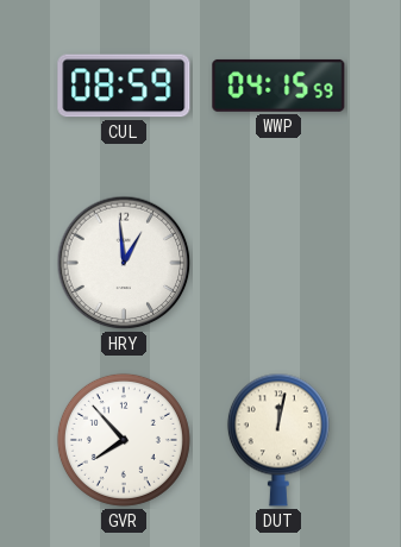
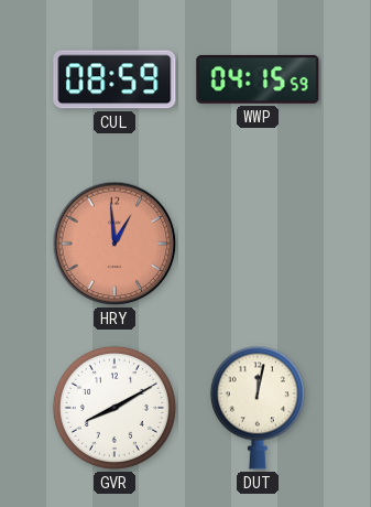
HRY dial: white -> salmon (114, 244)
GVR: 7:53 -> 8:10 (114, 408)
